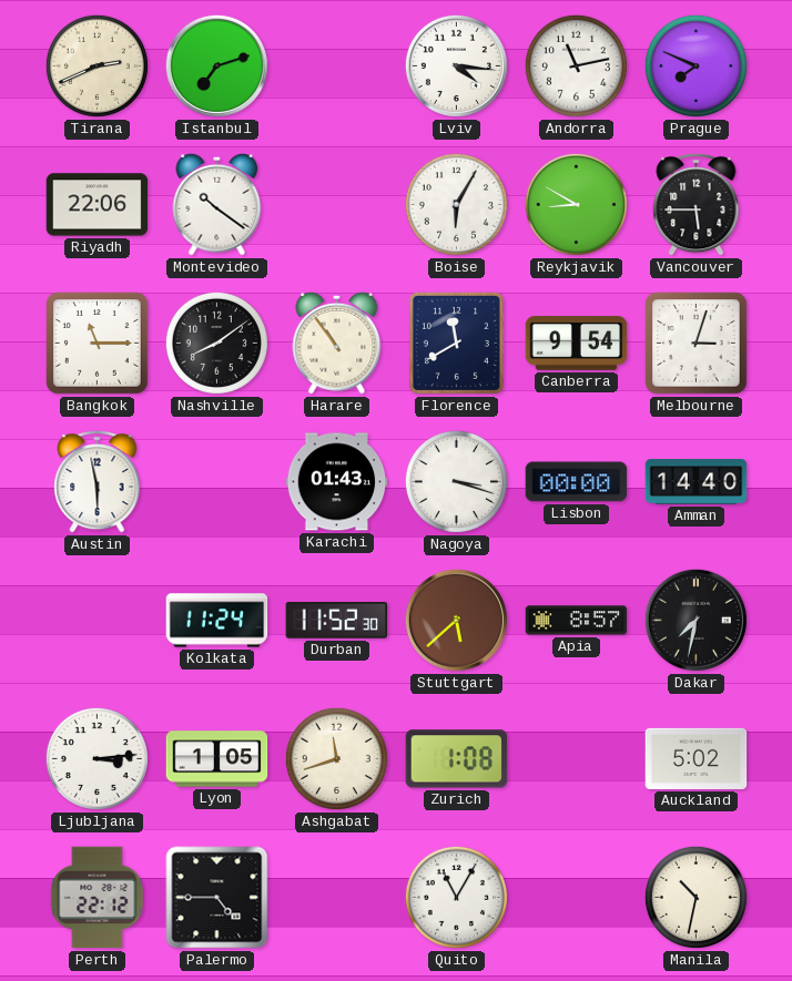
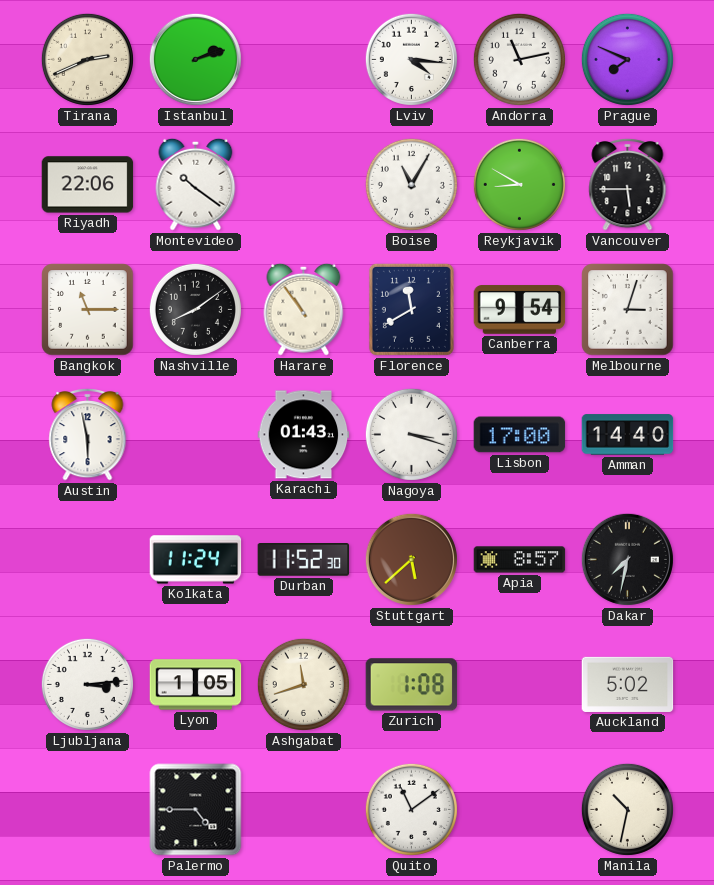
Istanbul: 7:12 -> 2:12 (195, 59)
Boise: 6:05 -> 11:05 (411, 184)
Lisbon: 00:00 -> 17:00 (520, 435)
Perth: 22:12 -> none (98, 898)
Quito: 11:05 -> 11:09 (411, 809)
